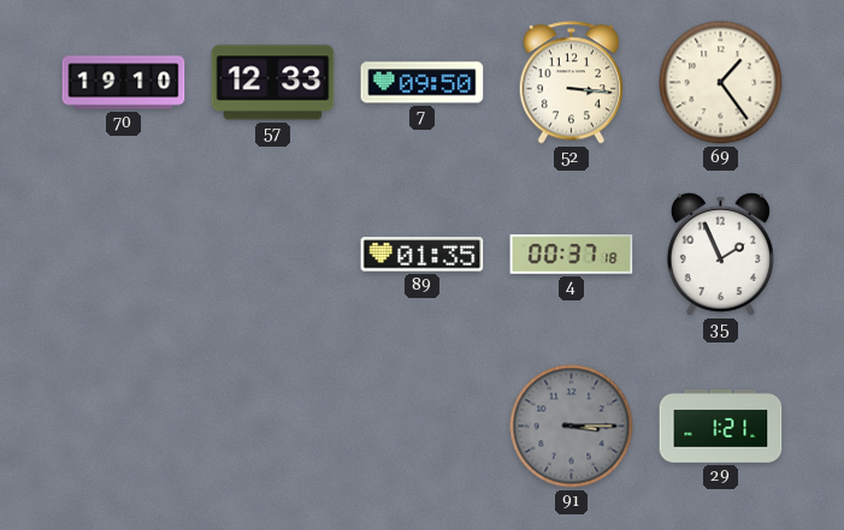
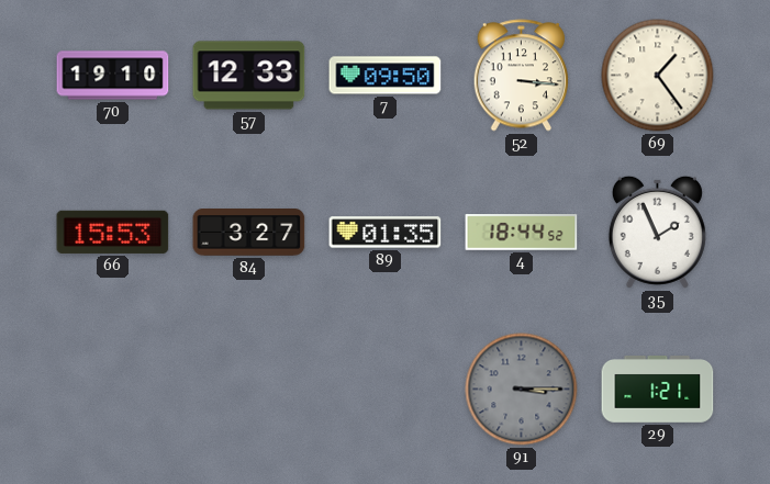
66: none -> 15:53 (113, 232)
84: none -> 3:27 (249, 233)
4: 00:37 -> 18:44 (522, 233)
